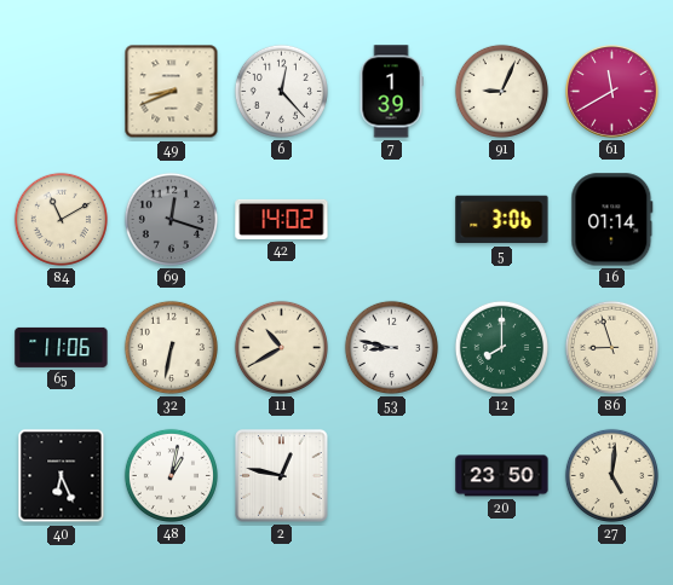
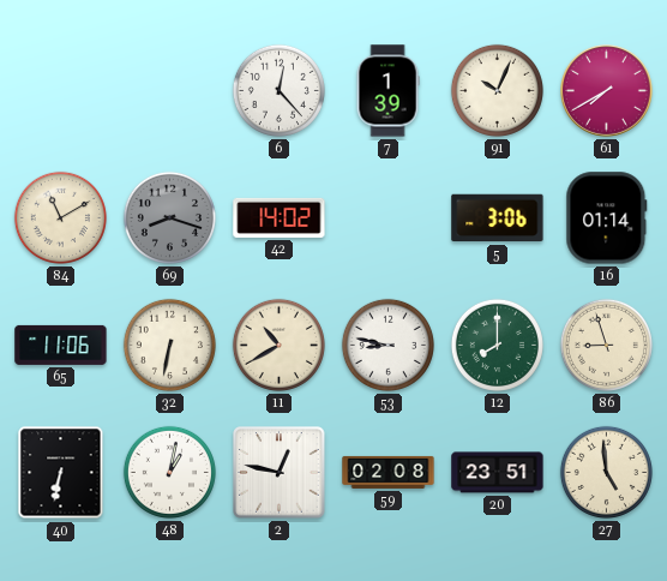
49: 8:41 -> none (172, 92)
91: 9:04 -> 10:04 (497, 90)
61: 11:40 -> 7:40 (607, 91)
69: 12:18 -> 8:18 (169, 217)
40: 6:26 -> 6:32 (61, 473)
59: none -> 02:08 (389, 472)
20: 23:50 -> 23:51 (498, 473)
27: 5:01 -> 4:59 (606, 472)
